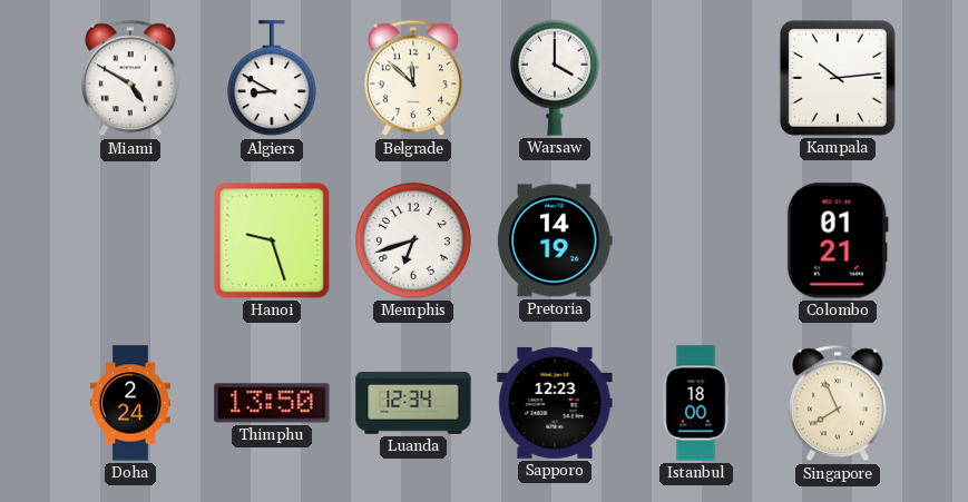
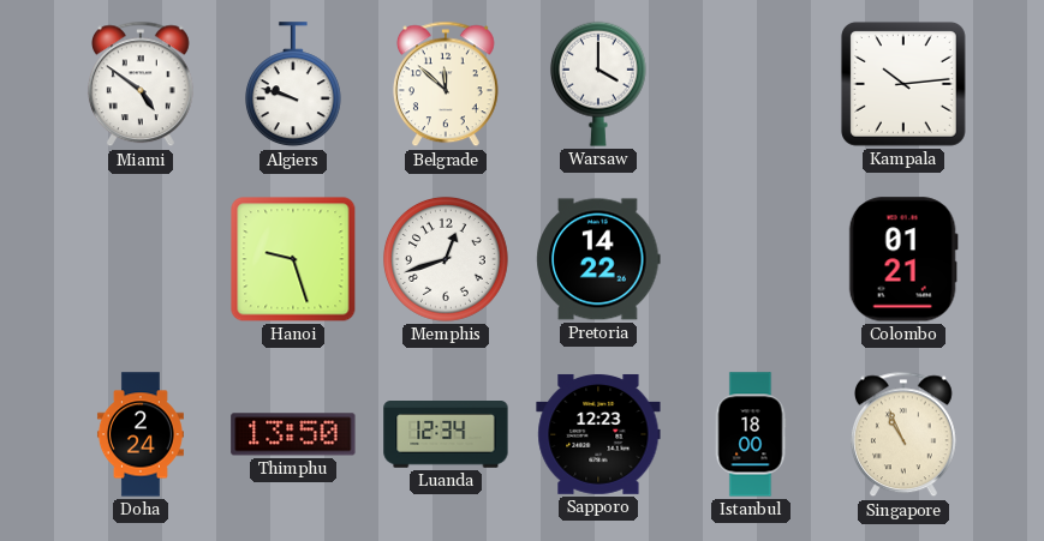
Miami: 4:50 -> 4:51 (141, 84)
Algiers: 8:50 -> 9:48 (293, 85)
Memphis: 6:42 -> 12:42 (446, 259)
Pretoria: 14:19 -> 14:22 (598, 259)
Singapore: 7:56 -> 10:56 (903, 434)
